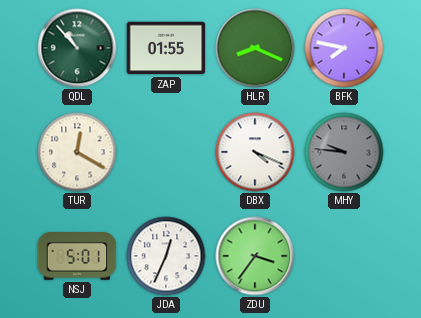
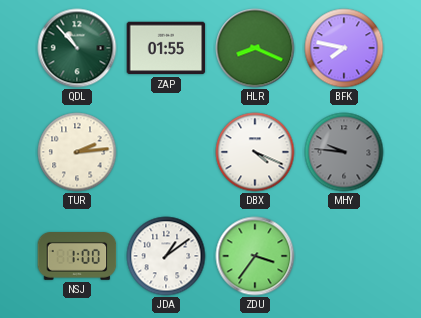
TUR: 12:20 -> 2:14 (77, 152)
NSJ: 5:01 -> 1:00 (77, 257)
JDA: 12:34 -> 1:09 (166, 256)
